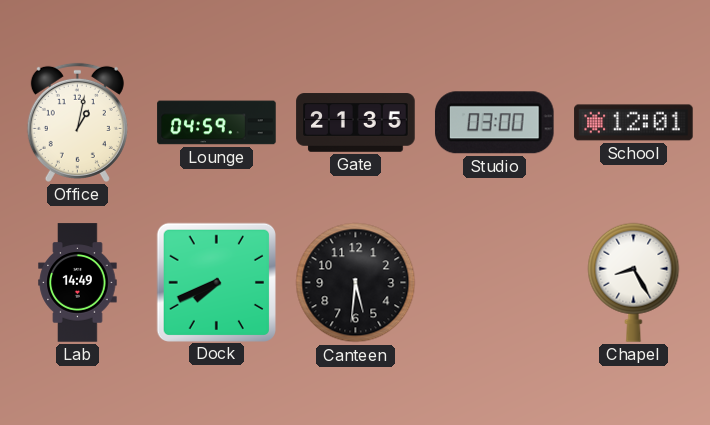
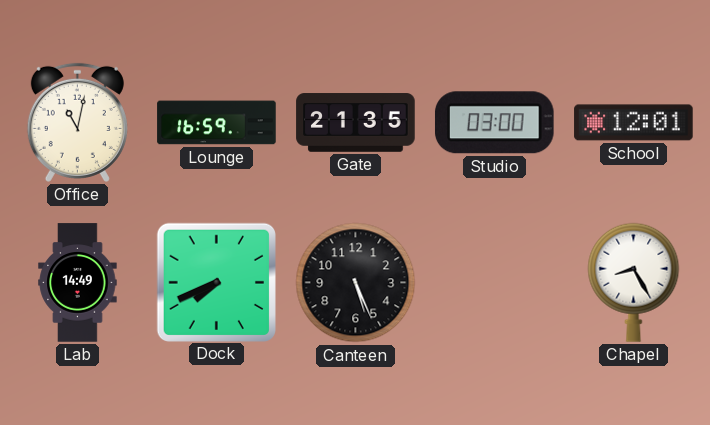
Office: 1:02 -> 11:02 (77, 122)
Lounge: 04:59 -> 16:59 (217, 123)
Canteen: 5:31 -> 5:26 (356, 283)
